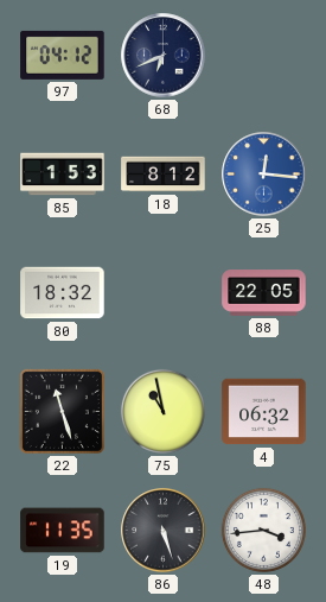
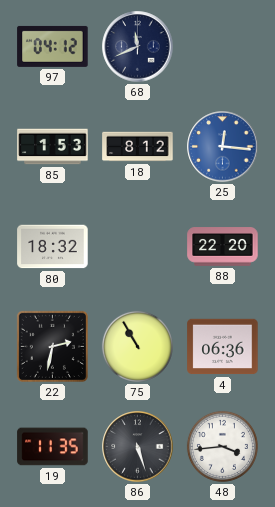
68: 6:41 -> 11:41 (138, 47)
88: 22:05 -> 22:20 (223, 247)
22: 11:27 -> 2:32 (52, 346)
75: 10:58 -> 10:55 (137, 346)
4: 06:32 -> 06:36 (223, 347)
